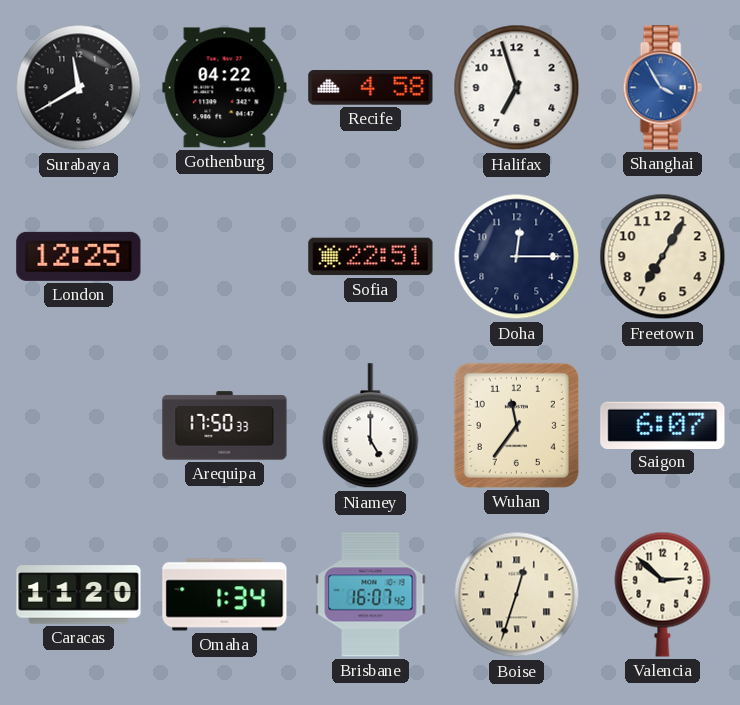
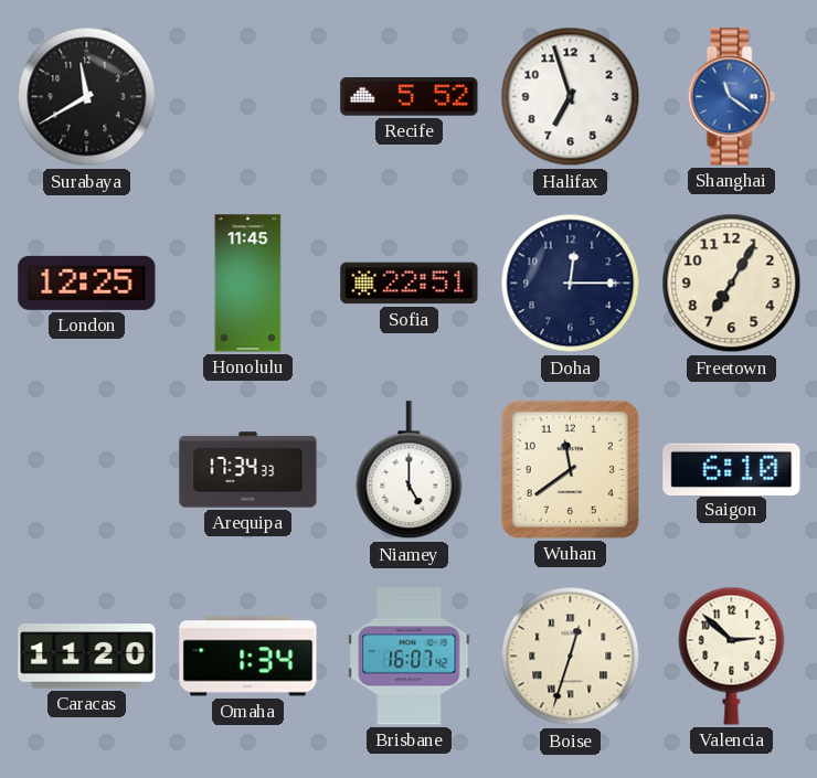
Gothenburg: 04:22 -> none (225, 88)
Recife: 4:58 -> 5:52 (410, 97)
Shanghai: 3:55 -> 11:21 (731, 97)
Honolulu: none -> 11:45 (248, 284)
Arequipa: 17:50 -> 17:34 (248, 470)
Wuhan: 11:36 -> 11:39 (570, 469)
Saigon: 6:07 -> 6:10 (732, 469)
